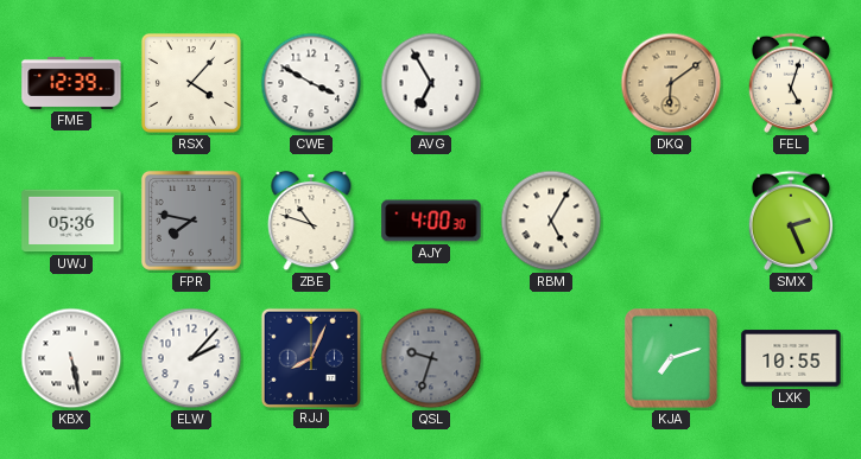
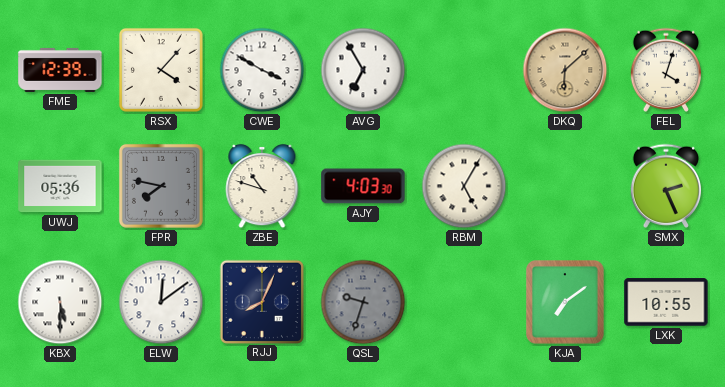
DKQ: 6:09 -> 6:08 (565, 70)
FEL: 5:03 -> 4:03 (665, 70)
AJY: 4:00 -> 4:03 (363, 186)
KBX: 5:28 -> 5:30 (60, 302)
ELW: 2:07 -> 12:09 (161, 302)
KJA: 7:12 -> 7:09 (566, 303)
